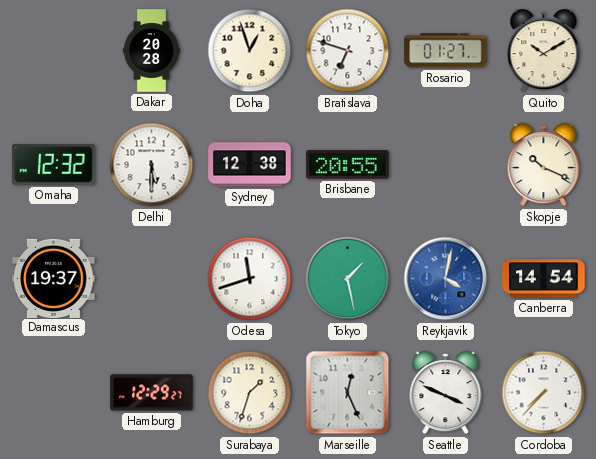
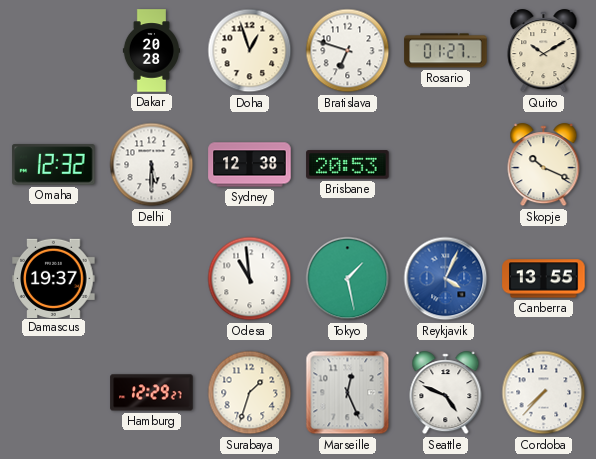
Brisbane: 20:55 -> 20:53 (348, 165)
Odesa: 11:42 -> 10:59 (250, 279)
Reykjavik: 4:02 -> 4:04 (446, 279)
Canberra: 14:54 -> 13:55 (544, 279)
Seattle: 3:49 -> 4:49 (446, 393)
